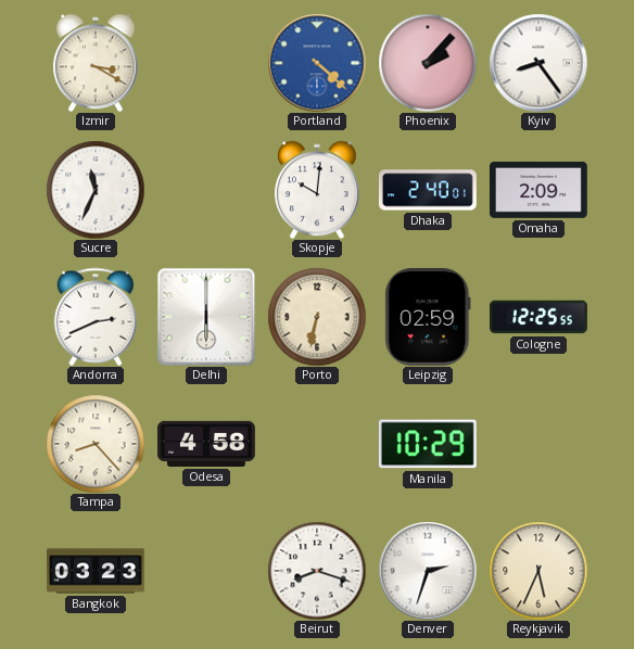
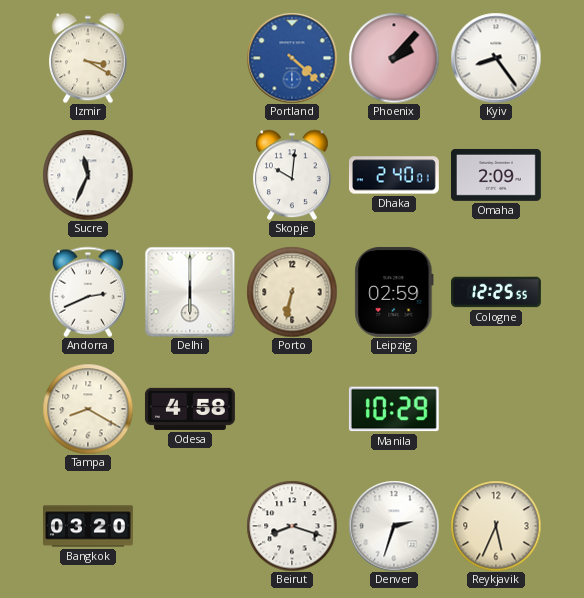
Tampa: 8:23 -> 8:20 (88, 409)
Bangkok: 03:23 -> 03:20 (89, 526)
